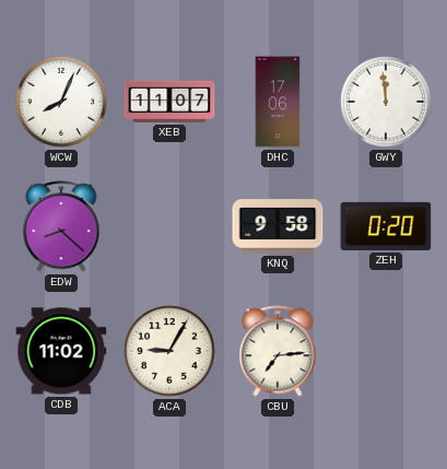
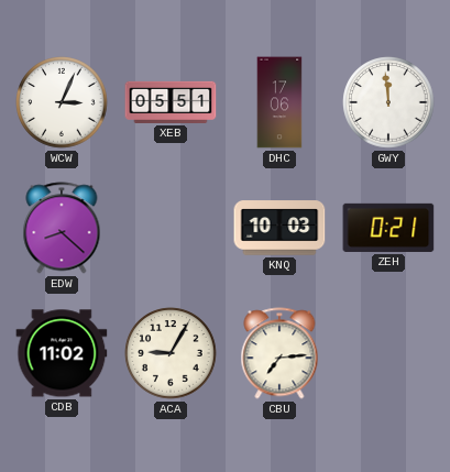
WCW: 8:04 -> 3:04 (62, 102)
XEB: 11:07 -> 05:51 (171, 102)
KNQ: 9:58 -> 10:03 (279, 228)
ZEH: 0:20 -> 0:21 (388, 228)
